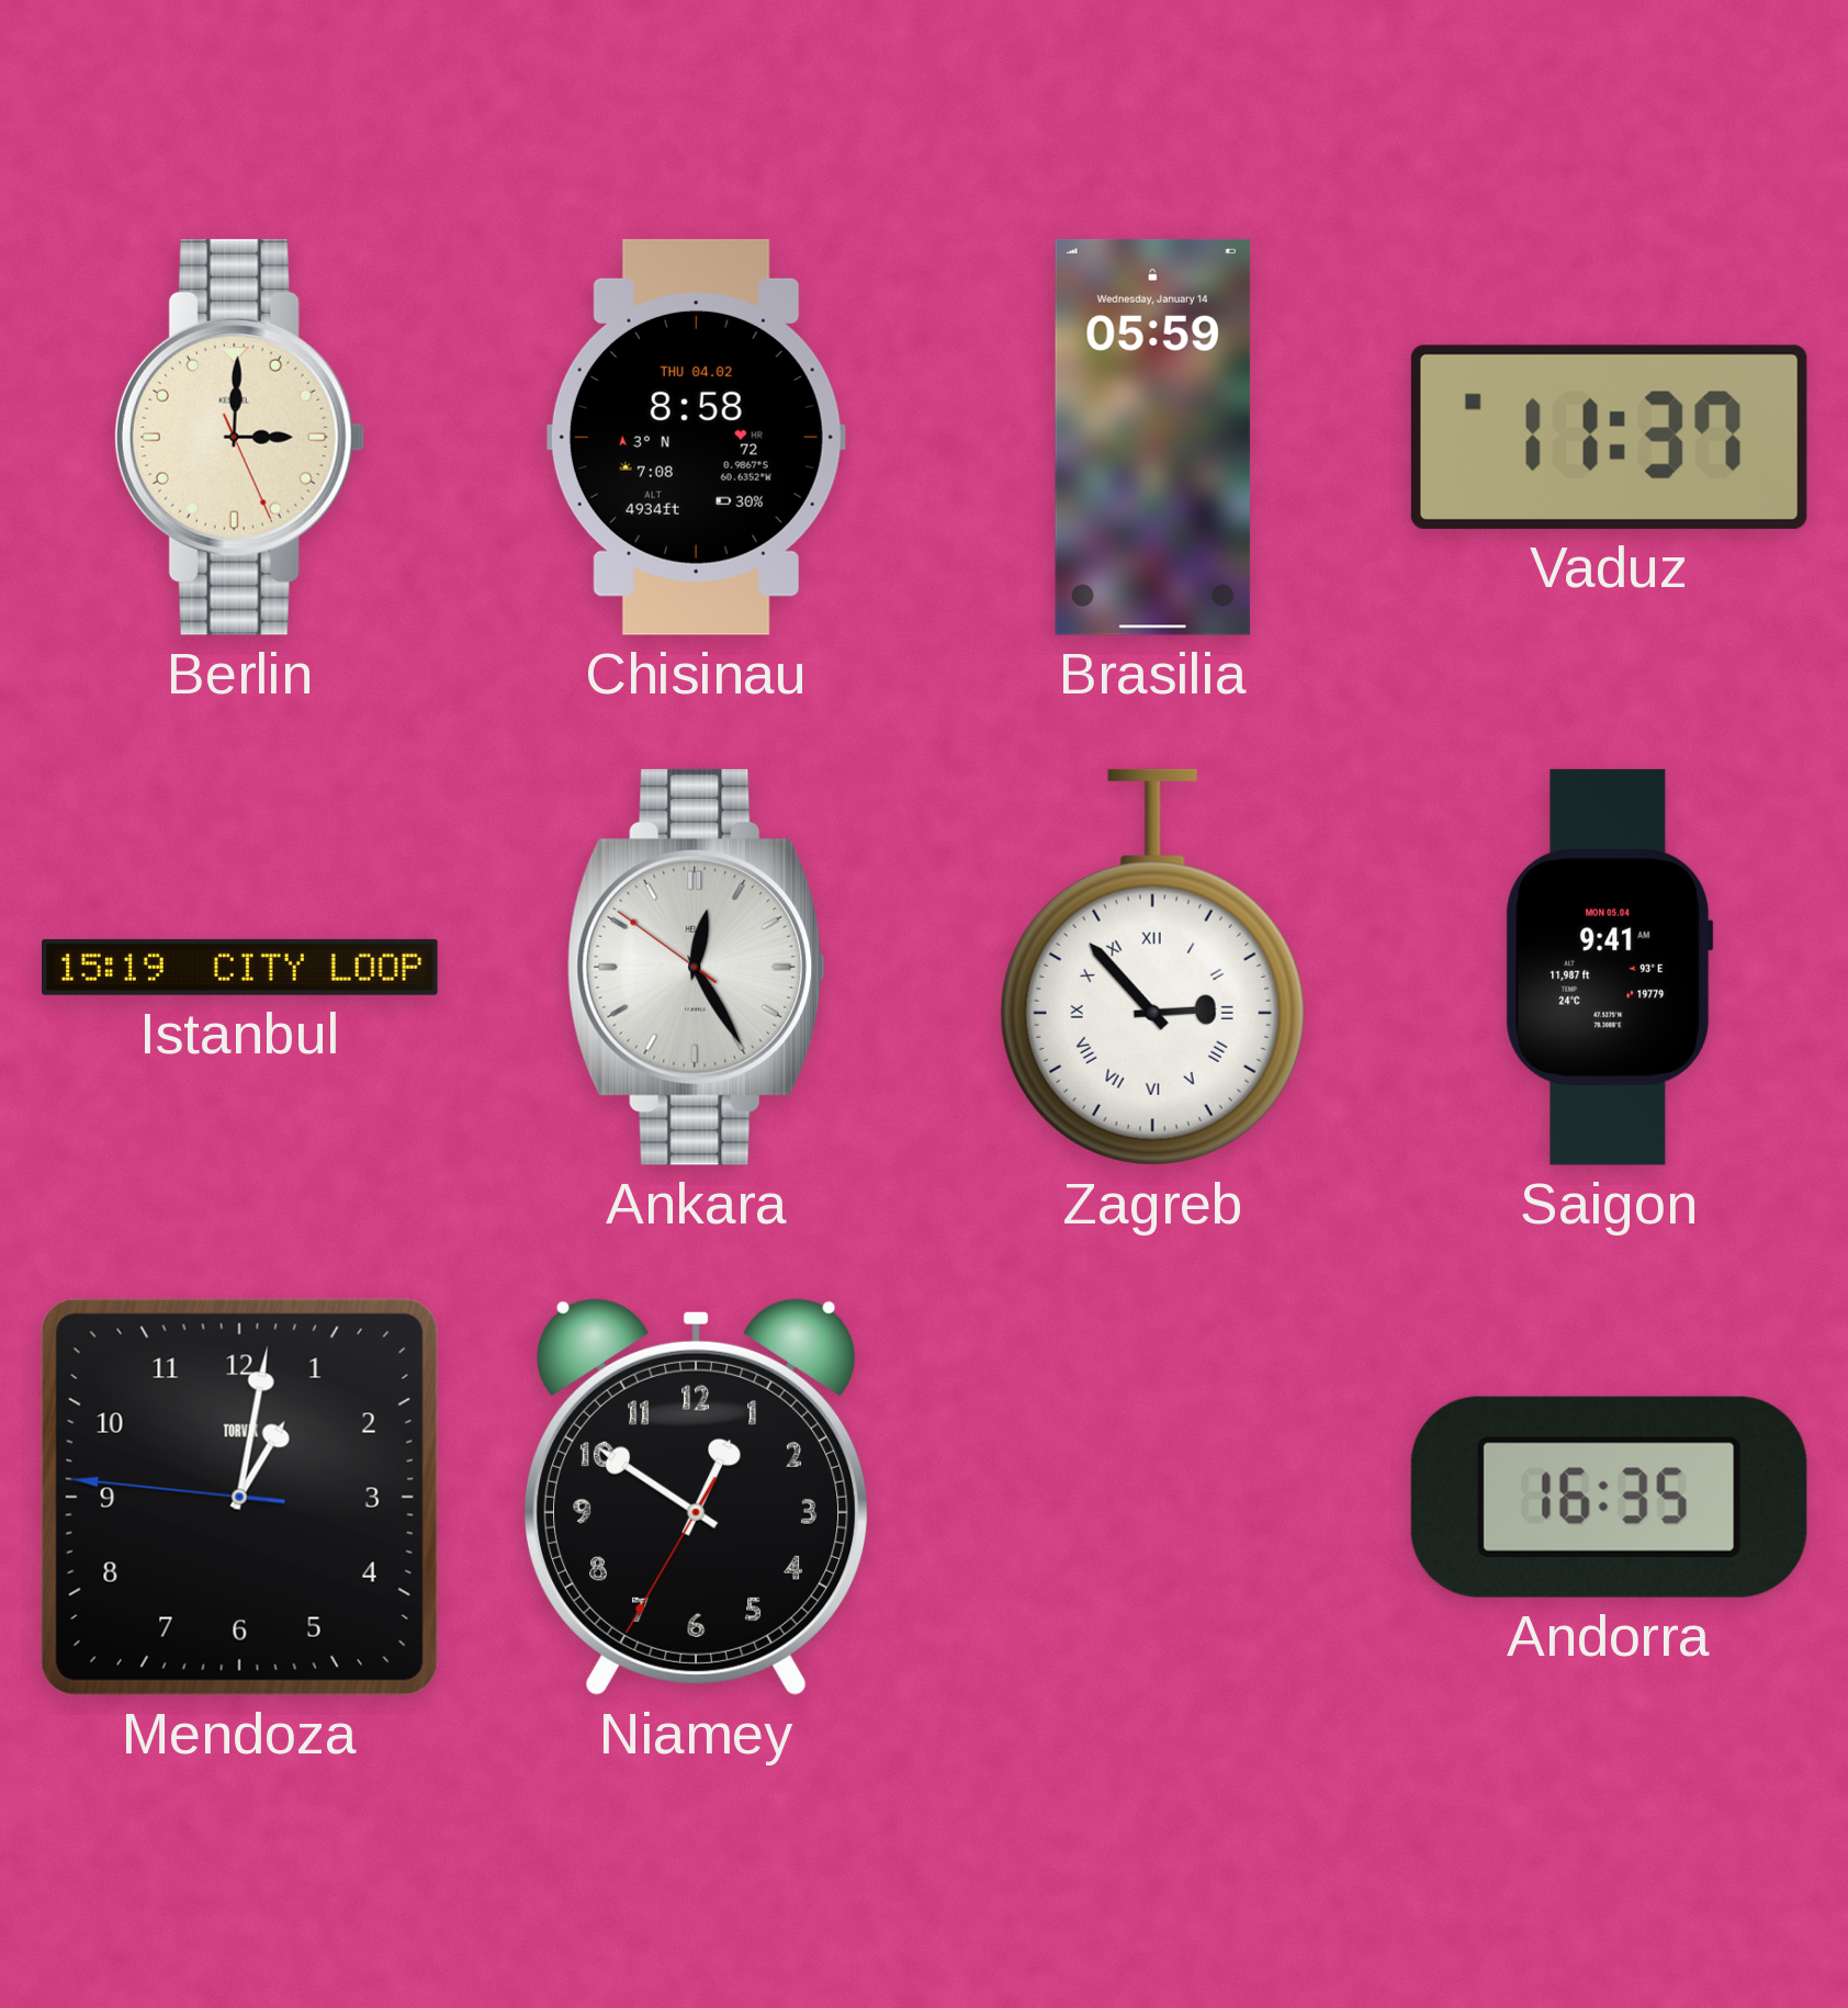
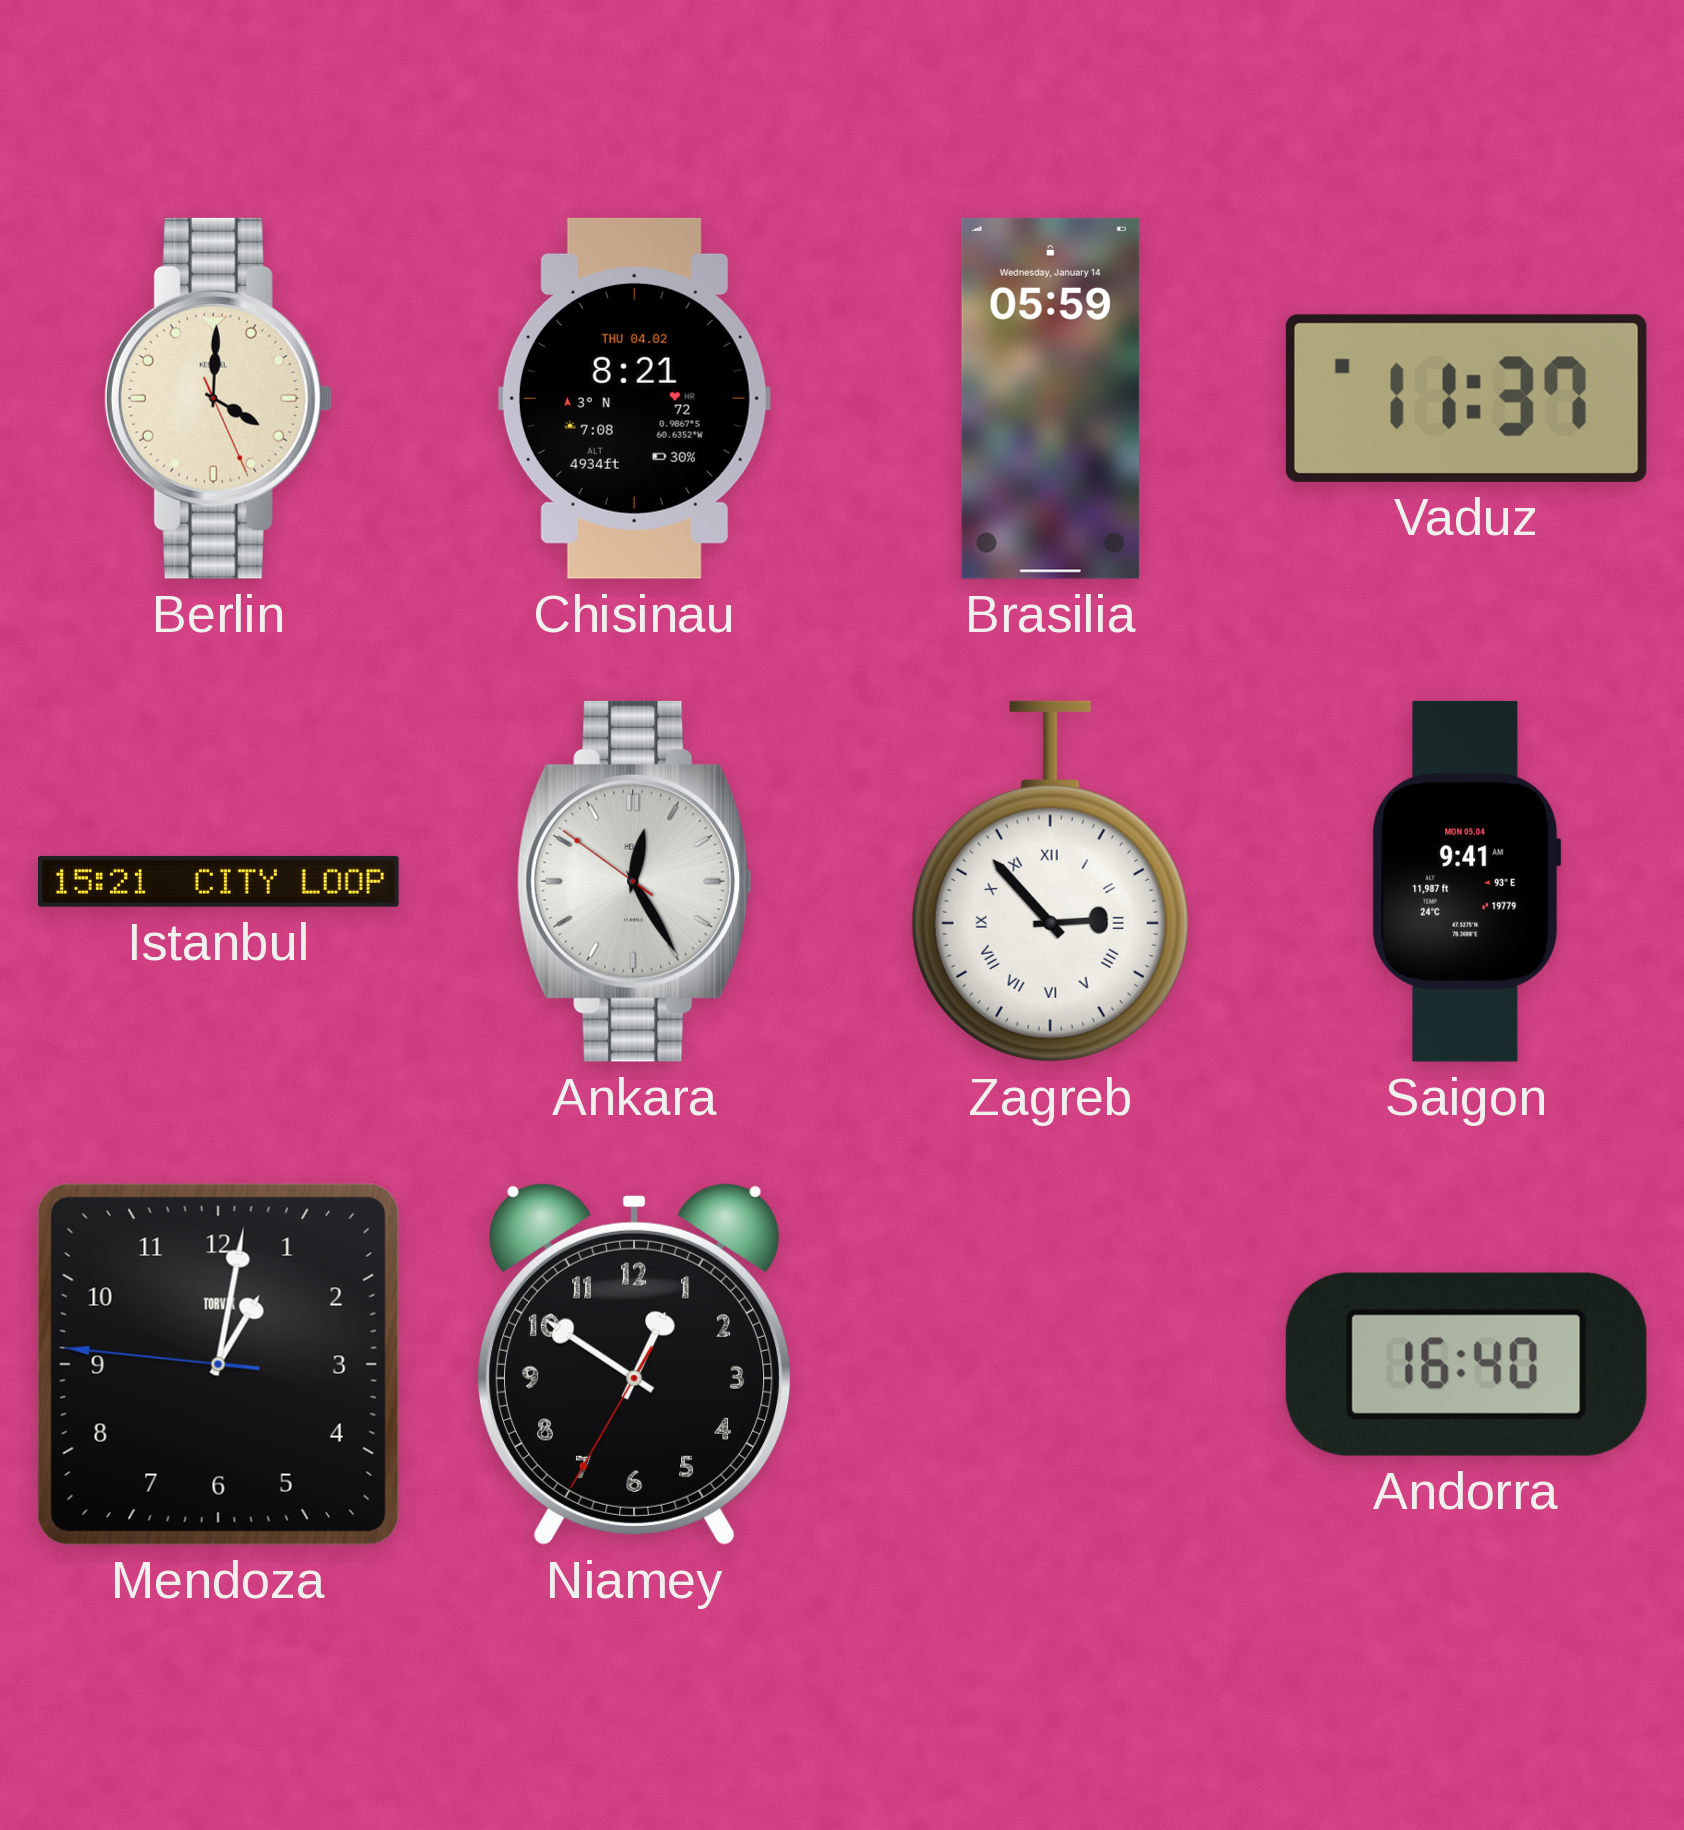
Berlin: 3:00 -> 4:00 (218, 398)
Chisinau: 8:58 -> 8:21 (634, 398)
Istanbul: 15:19 -> 15:21 (219, 881)
Andorra: 16:35 -> 16:40 (1466, 1364)
